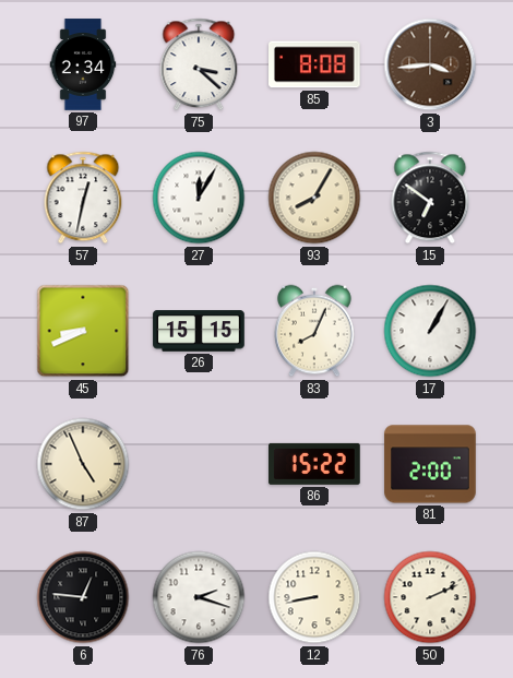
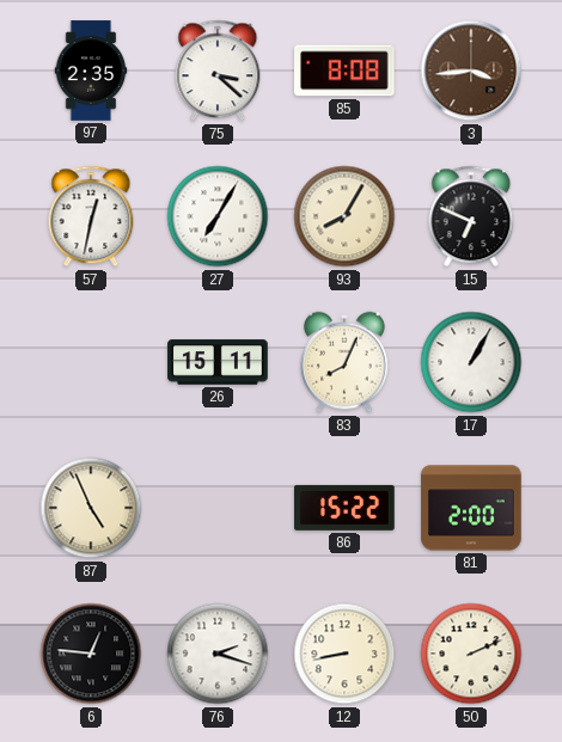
97: 2:34 -> 2:35 (91, 70)
27: 12:05 -> 7:05 (218, 216)
15: 6:51 -> 6:49 (471, 216)
45: 8:41 -> none (83, 331)
26: 15:15 -> 15:11 (218, 362)
